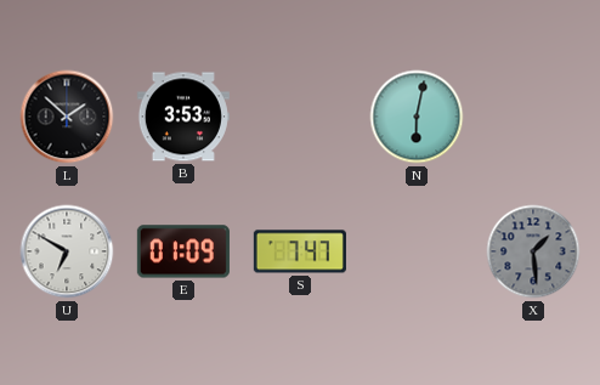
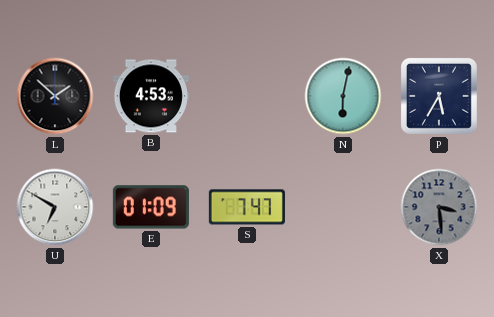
B: 3:53 -> 4:53 (151, 96)
P: none -> 5:35 (439, 96)
X: 1:29 -> 3:29 (439, 207)
